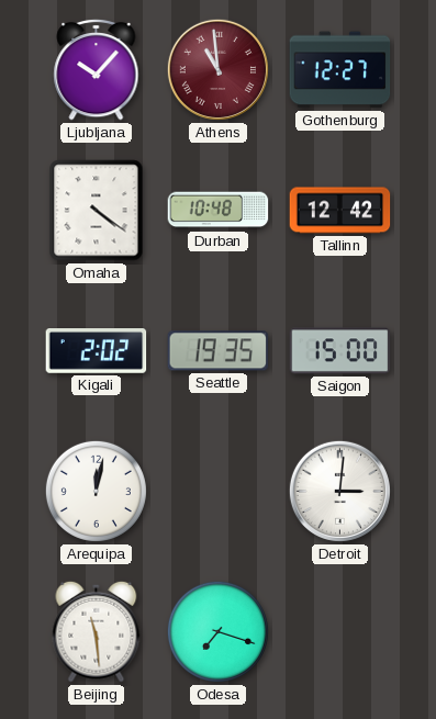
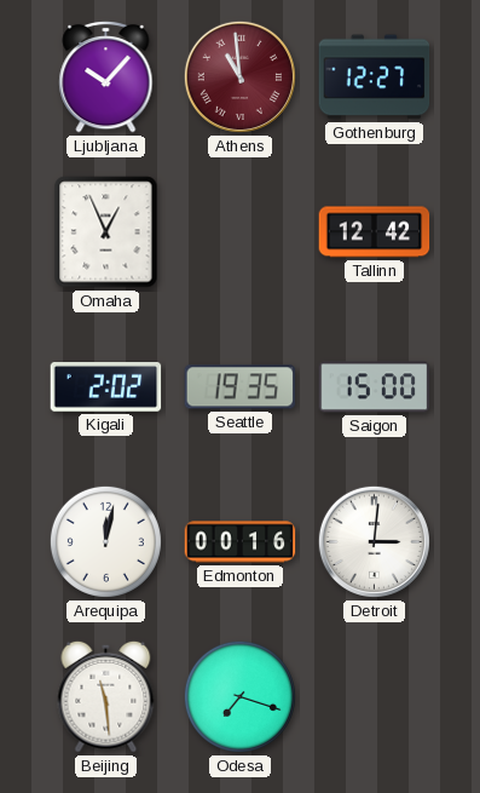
Omaha: 4:21 -> 12:56 (106, 232)
Durban: 10:48 -> none (219, 211)
Edmonton: none -> 00:16 (241, 542)
